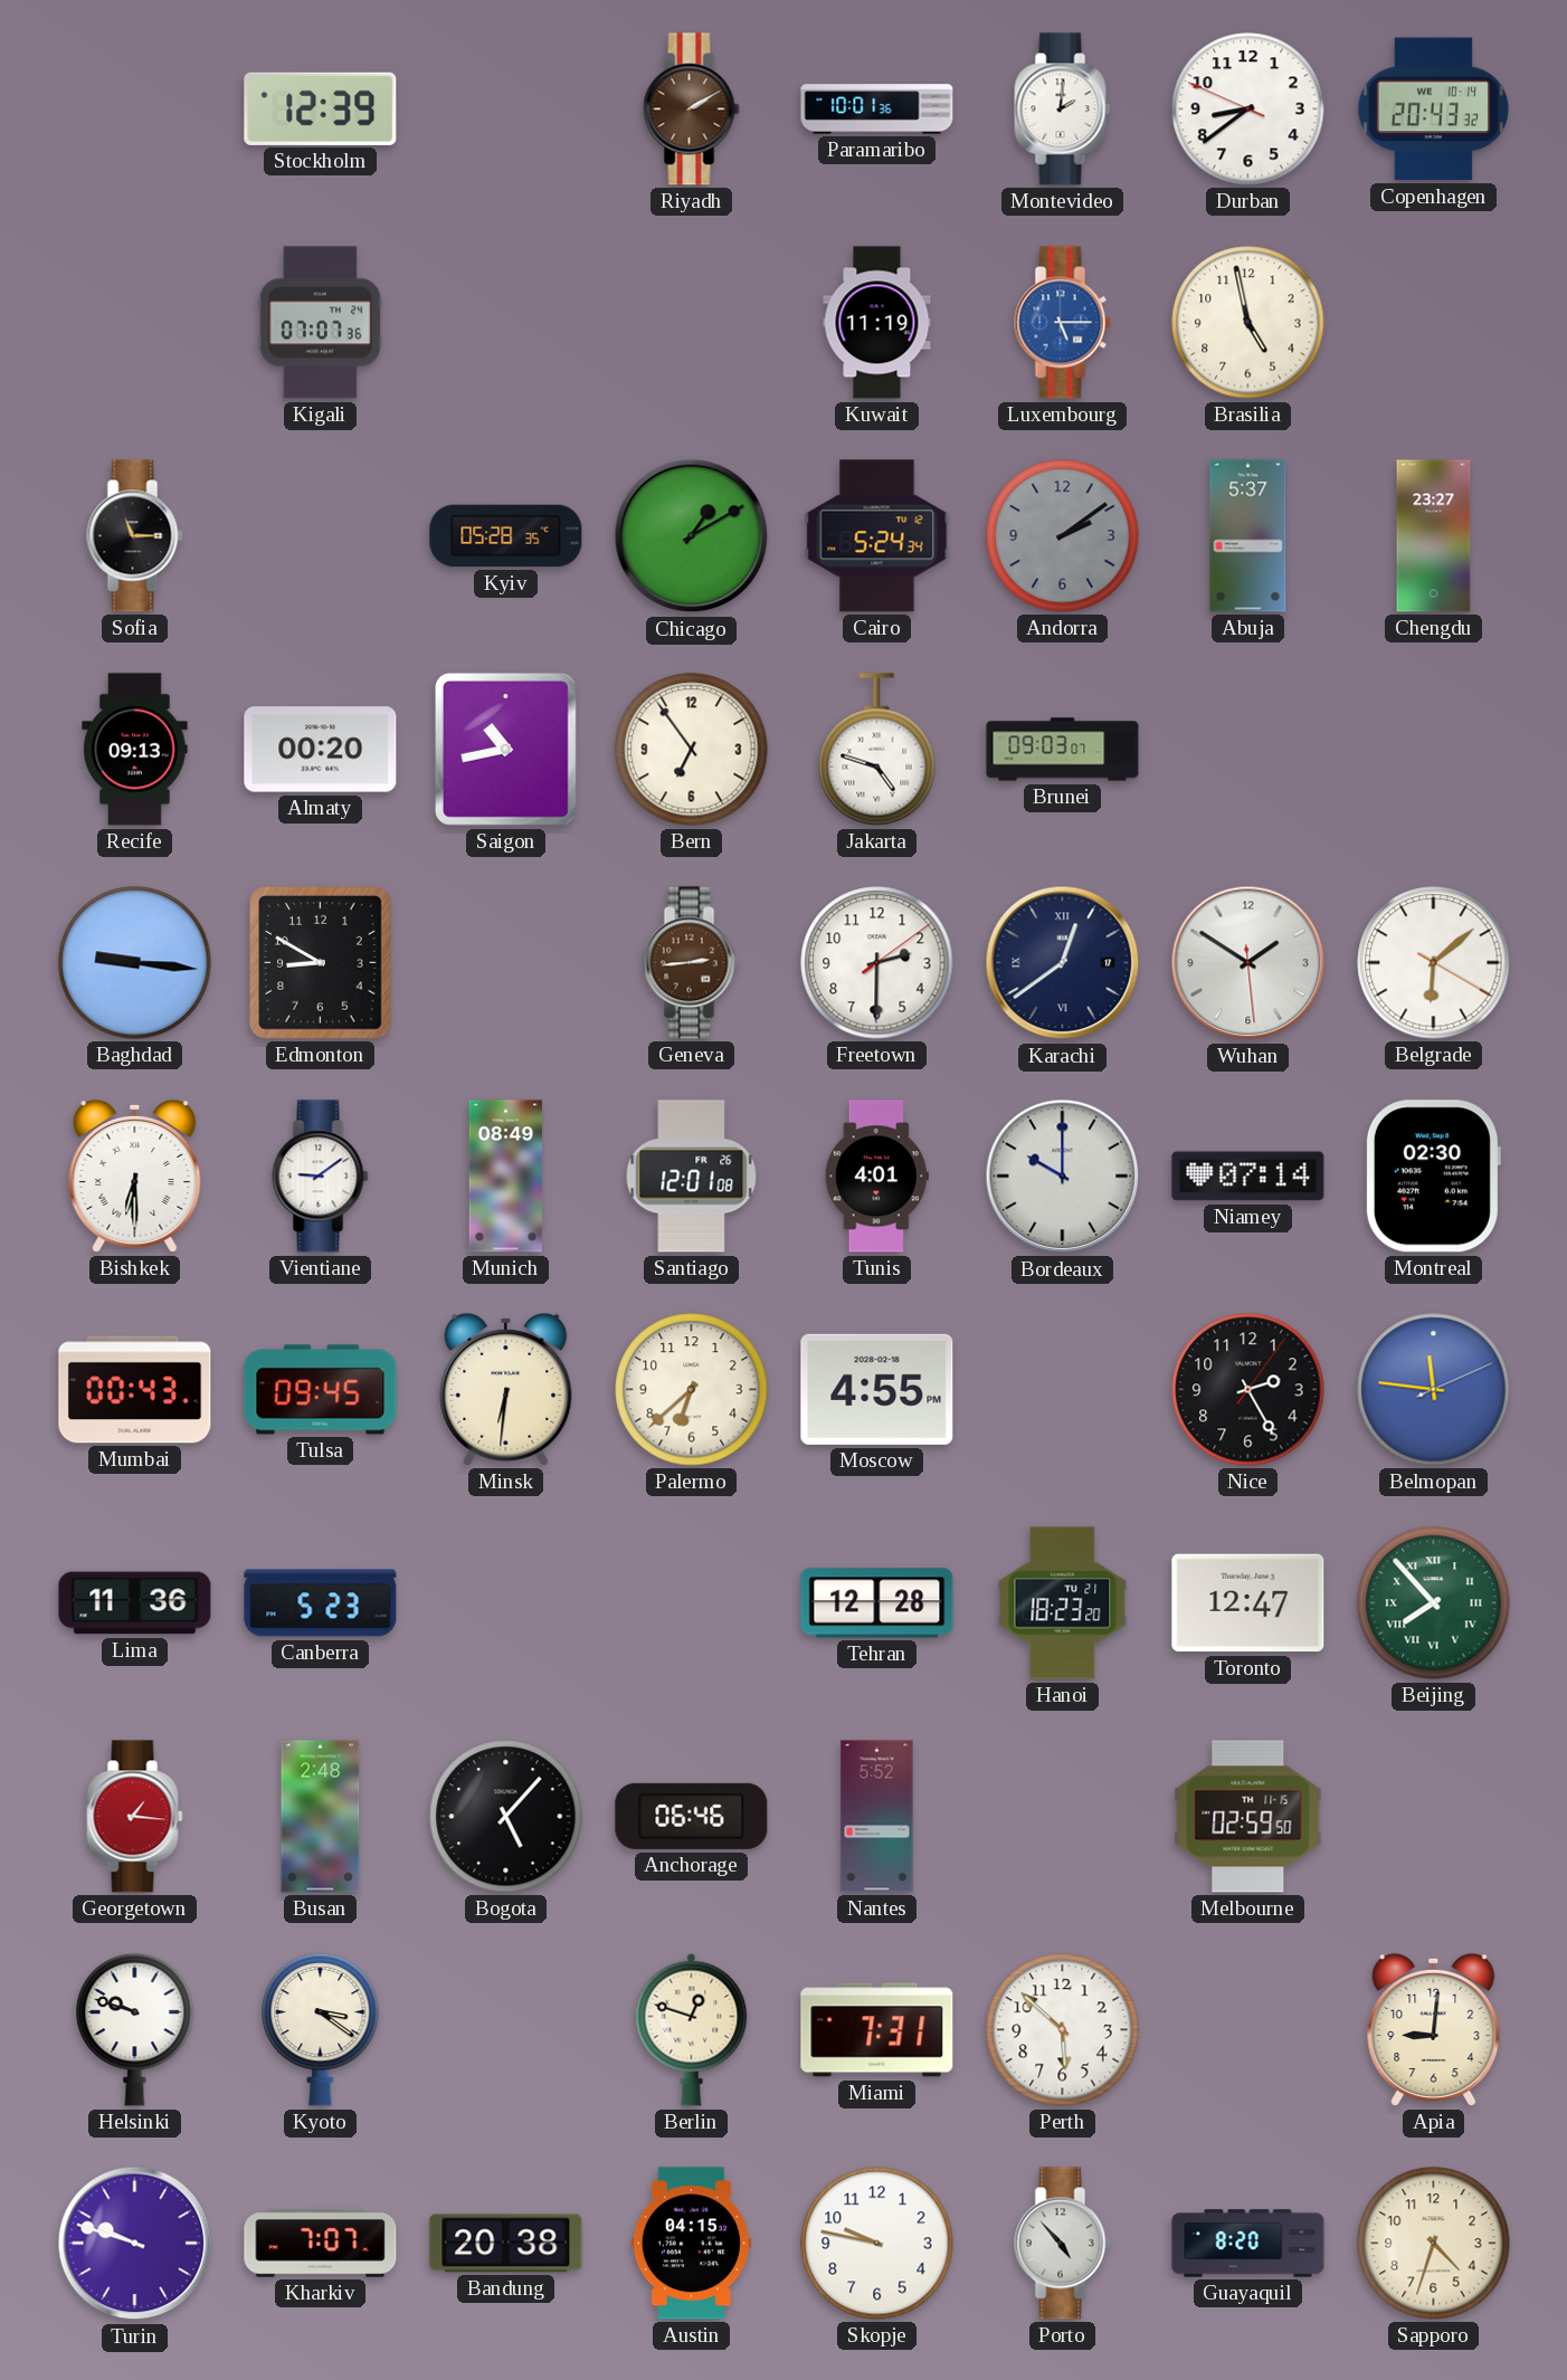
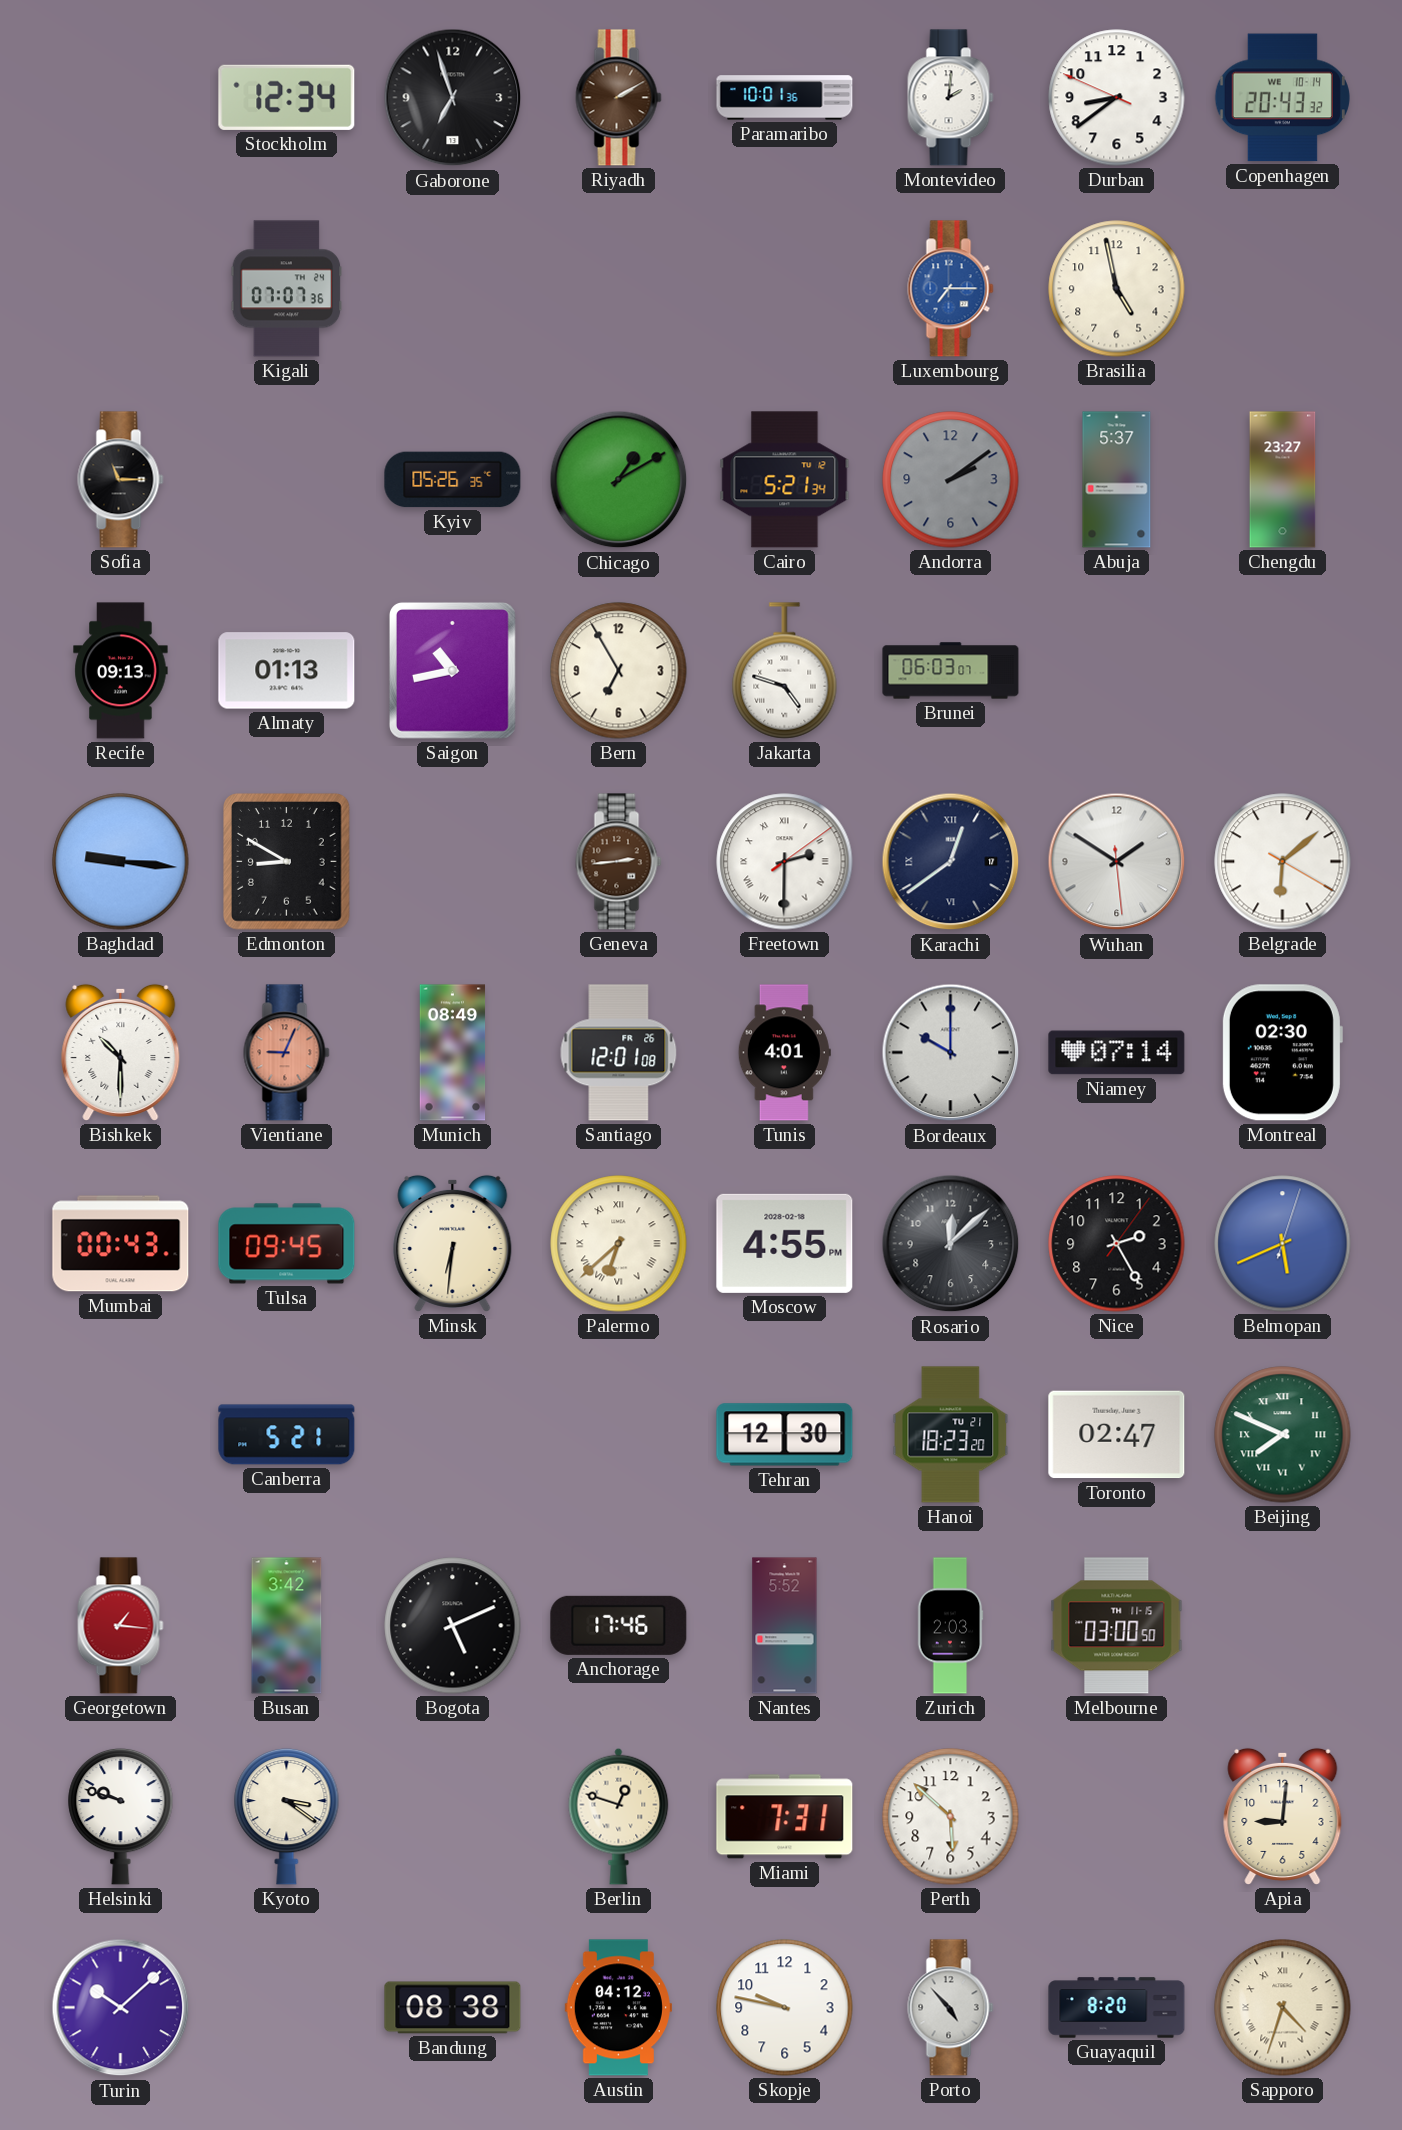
Stockholm: 12:39 -> 12:34 (287, 97)
Gaborone: none -> 6:57 (453, 98)
Kuwait: 11:19 -> none (877, 323)
Luxembourg: 5:15 -> 7:15 (951, 289)
Kyiv: 05:28 -> 05:26 (453, 480)
Cairo: 5:24 -> 5:21 (785, 480)
Almaty: 00:20 -> 01:13 (287, 671)
Bern: 6:54 -> 6:55 (619, 671)
Brunei: 09:03 -> 06:03 (951, 671)
Freetown numerals: Arabic -> Roman (785, 862)
Bishkek: 6:30 -> 10:30 (121, 1052)
Vientiane: 9:09 -> 9:04 (287, 1053)
Vientiane dial: white -> salmon (287, 1053)
Palermo numerals: Arabic -> Roman (619, 1244)
Rosario: none -> 12:08 (951, 1244)
Belmopan: 11:46 -> 5:41 (1283, 1244)
Lima: 11:36 -> none (135, 1603)
Canberra: 5:23 -> 5:21 (287, 1435)
Tehran: 12:28 -> 12:30 (785, 1435)
Toronto: 12:47 -> 02:47 (1117, 1435)
Beijing: 7:53 -> 7:49 (1283, 1435)
Busan: 2:48 -> 3:42 (287, 1626)
Bogota: 5:07 -> 5:11 (453, 1626)
Anchorage: 06:46 -> 17:46 (619, 1625)
Zurich: none -> 2:03 (950, 1626)
Melbourne: 02:59 -> 03:00 (1117, 1626)
Turin: 9:48 -> 10:08 (121, 2008)
Kharkiv: 7:07 -> none (321, 2244)
Bandung: 20:38 -> 08:38 (453, 2008)
Austin: 04:15 -> 04:12 (618, 2008)
Sapporo numerals: Arabic -> Roman (1283, 2008)
